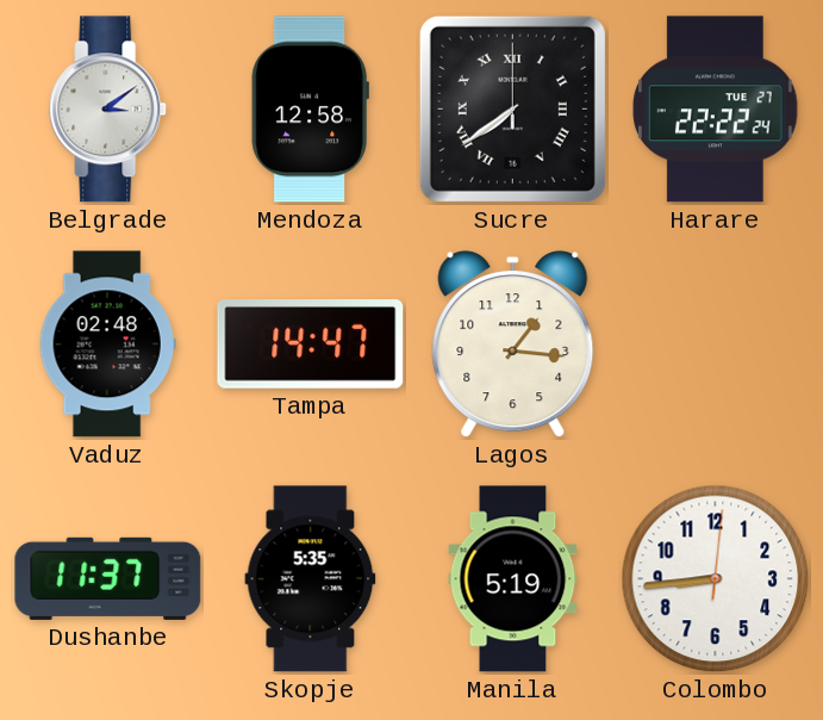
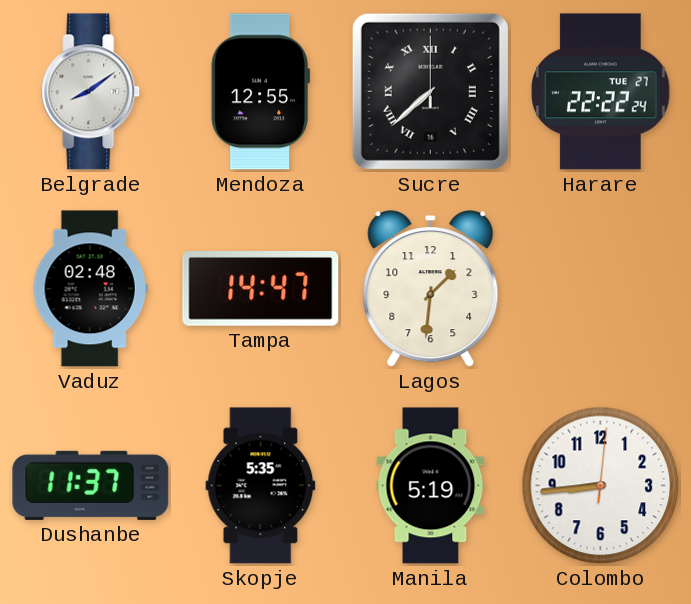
Belgrade: 3:09 -> 8:09 (91, 92)
Mendoza: 12:58 -> 12:55 (260, 92)
Sucre: 7:39 -> 7:38 (430, 91)
Lagos: 1:16 -> 1:31 (431, 289)
